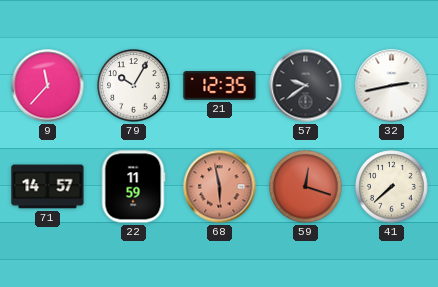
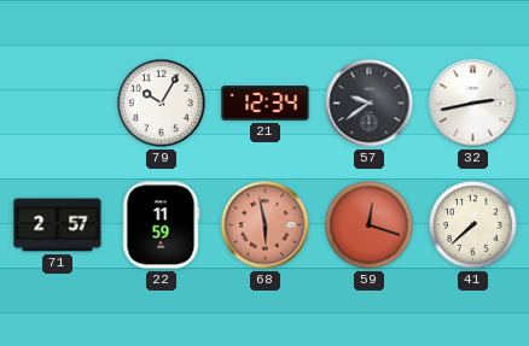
9: 11:37 -> none (48, 86)
21: 12:35 -> 12:34 (266, 104)
71: 14:57 -> 2:57 (58, 225)
